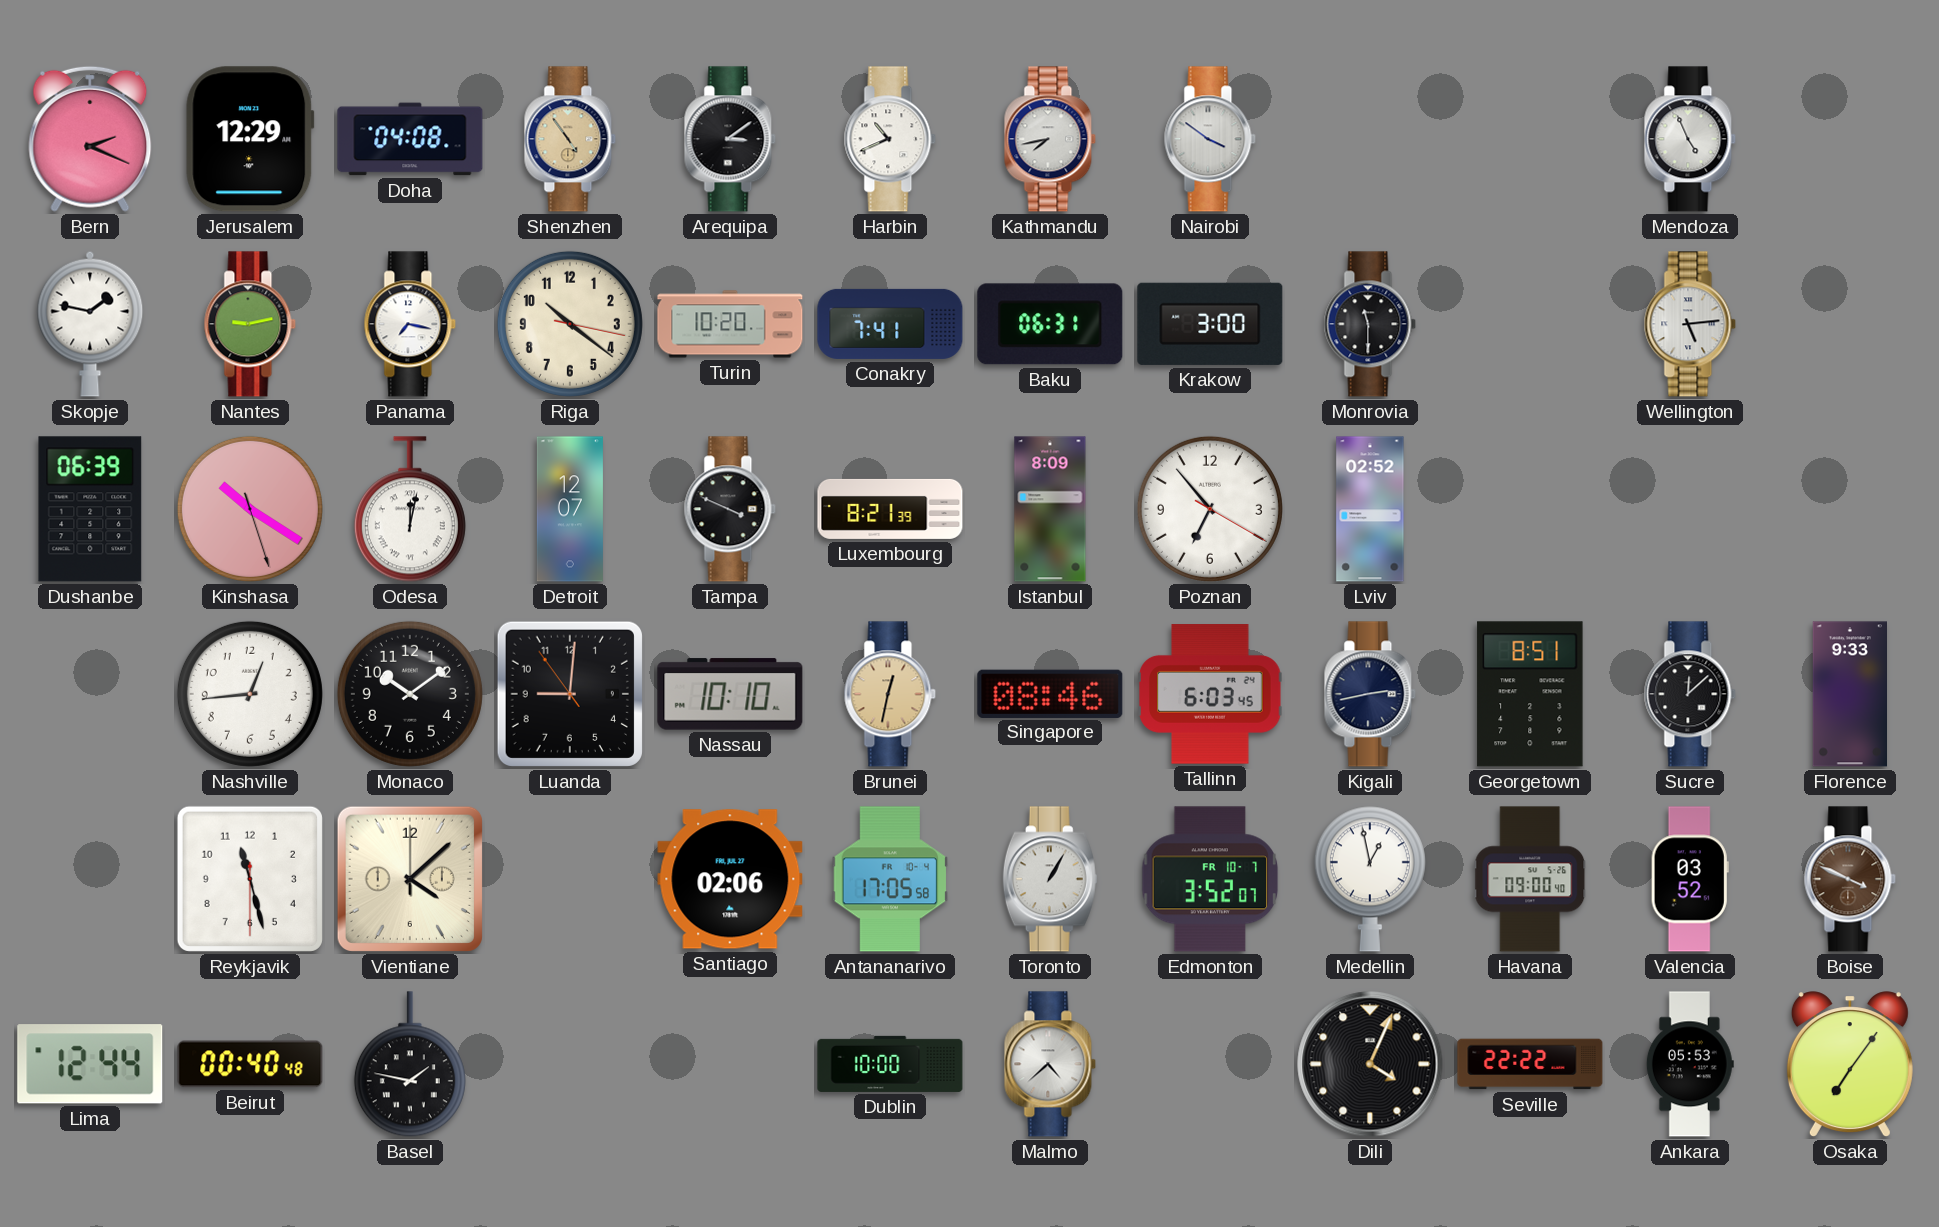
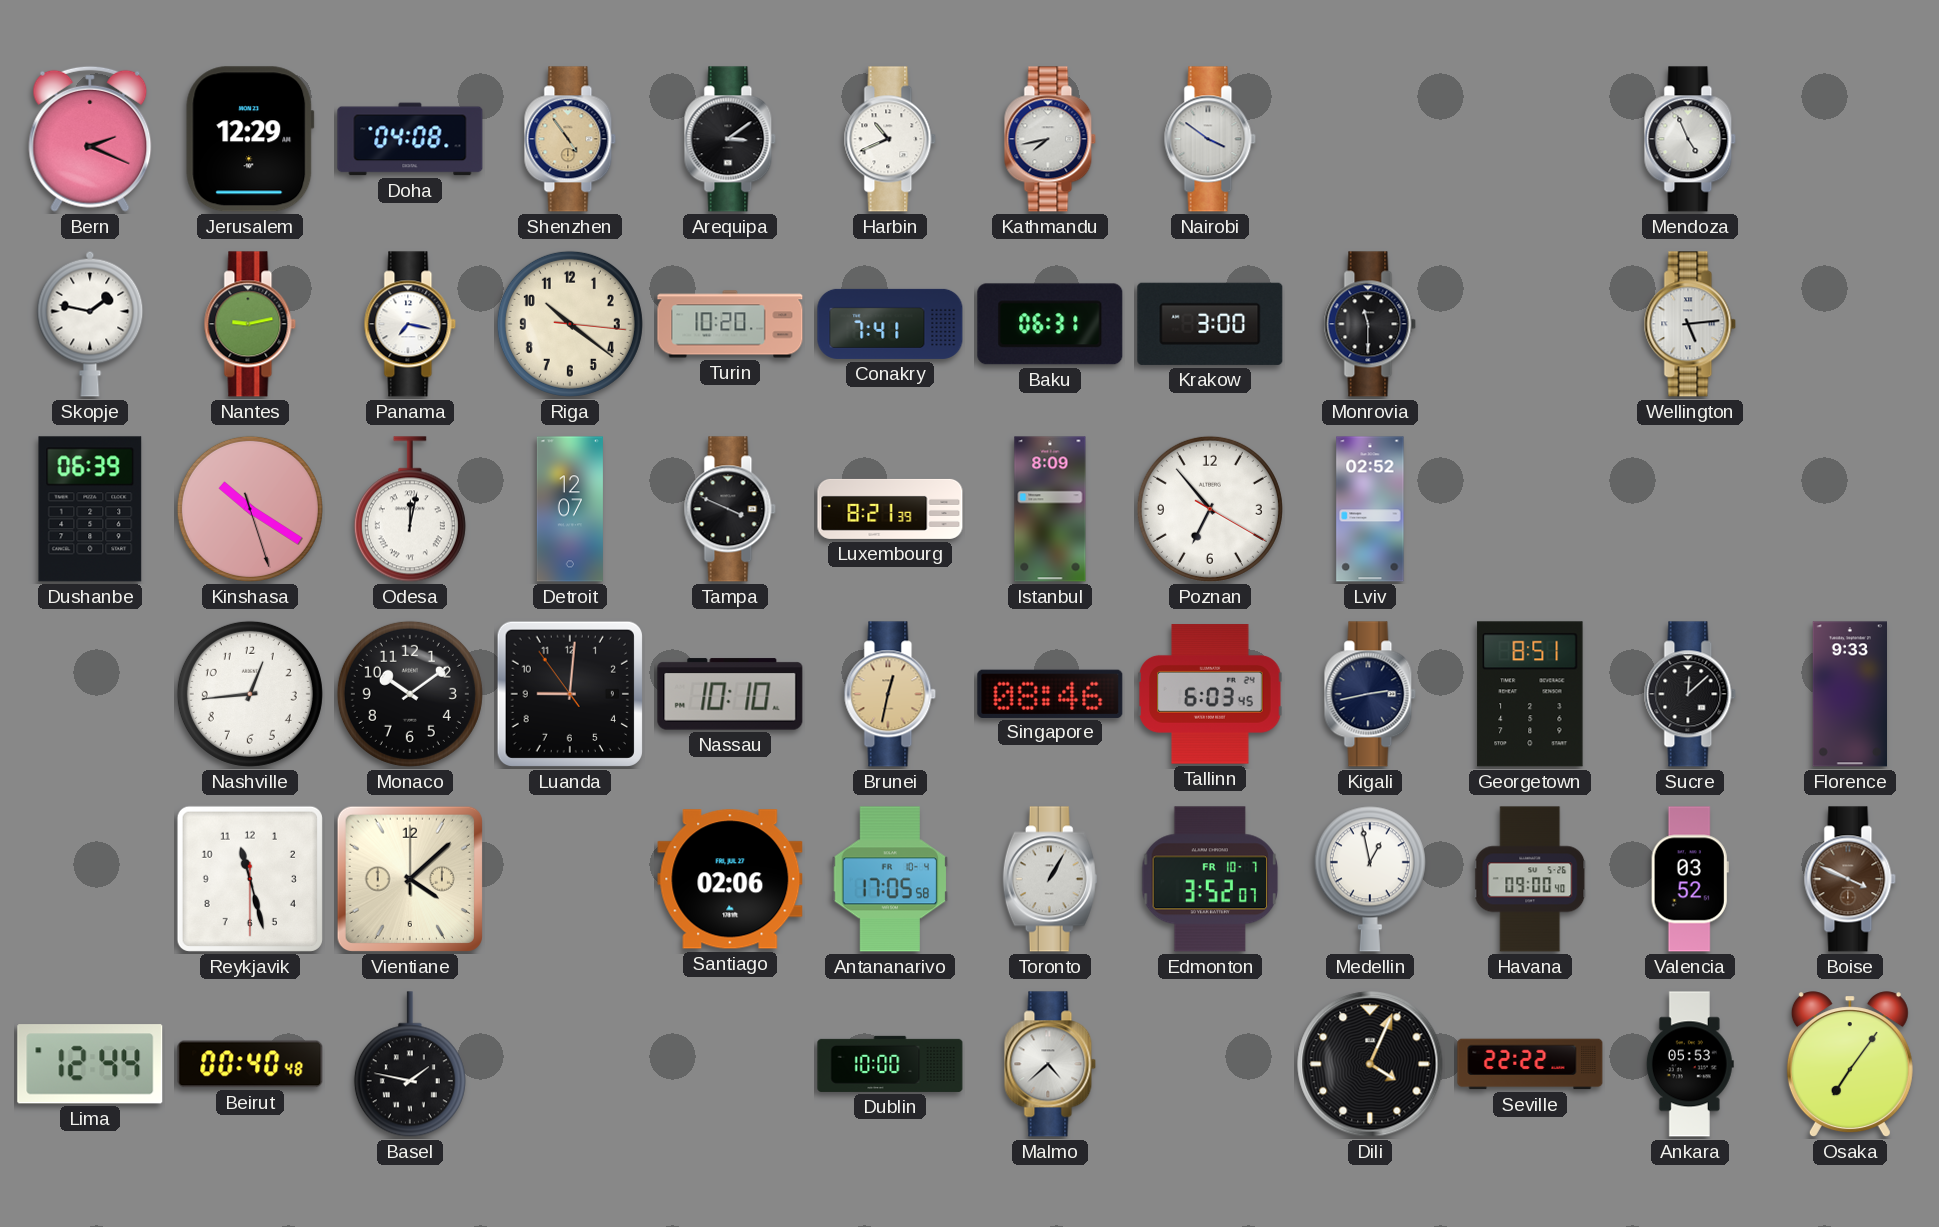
Riga: 10:21:17 -> 10:21:16 (570, 324)
